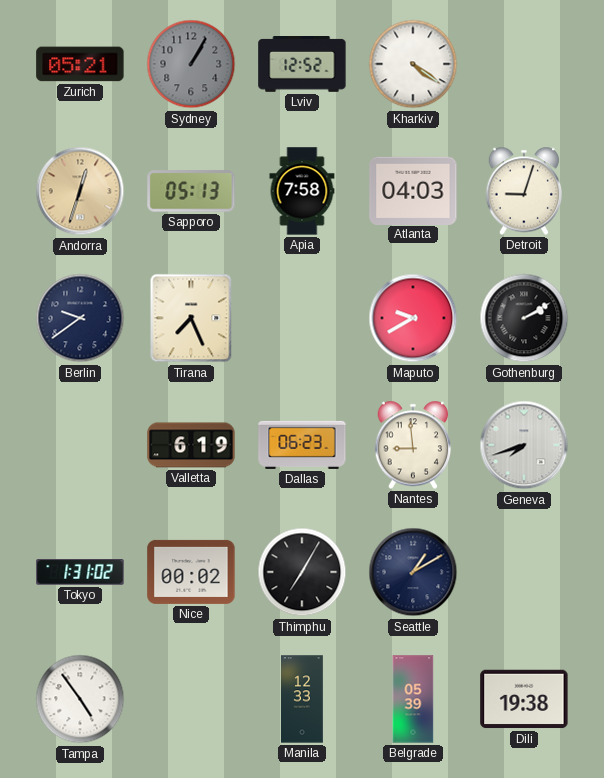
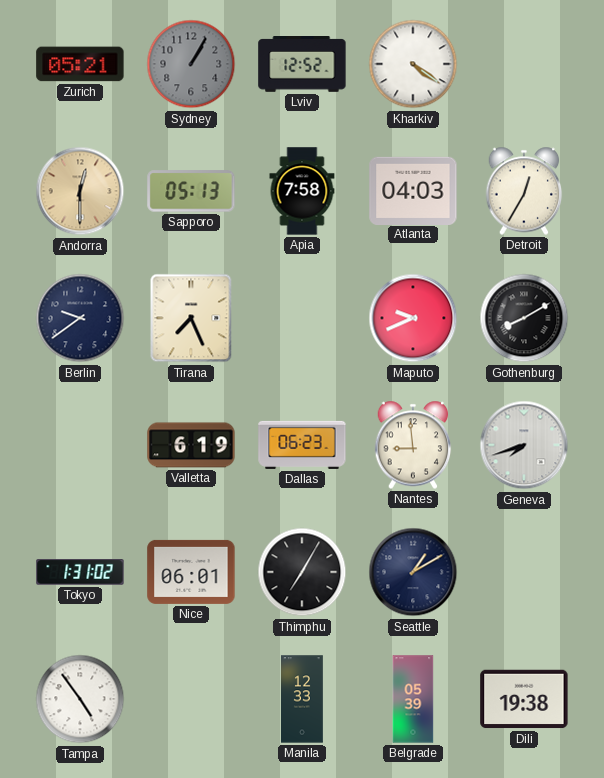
Andorra: 12:33 -> 12:30 (80, 191)
Detroit: 9:03 -> 12:35 (524, 191)
Maputo: 9:40 -> 9:41 (413, 318)
Gothenburg: 2:10 -> 8:10 (524, 318)
Nice: 00:02 -> 06:01 (191, 572)
